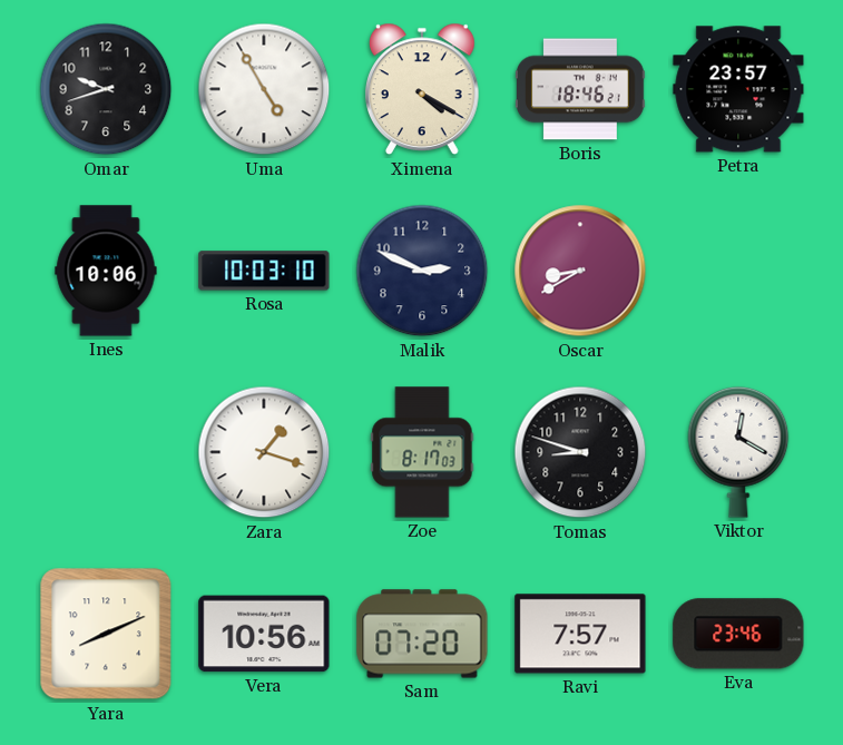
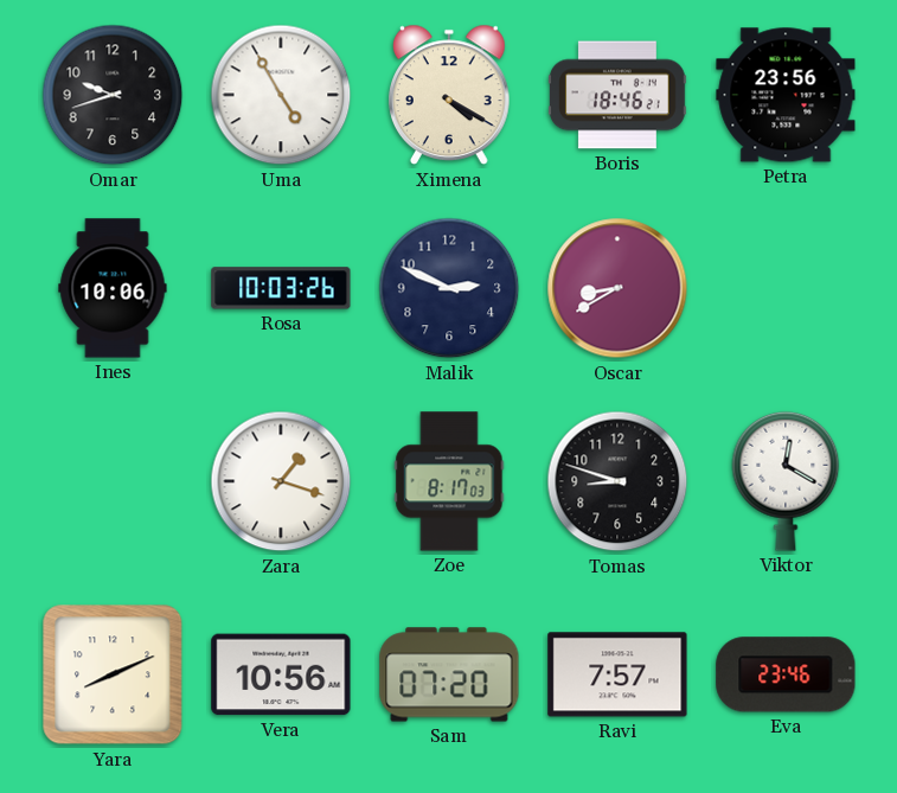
Petra: 23:57 -> 23:56 (786, 95)
Rosa: 10:03:10 -> 10:03:26 (281, 288)
